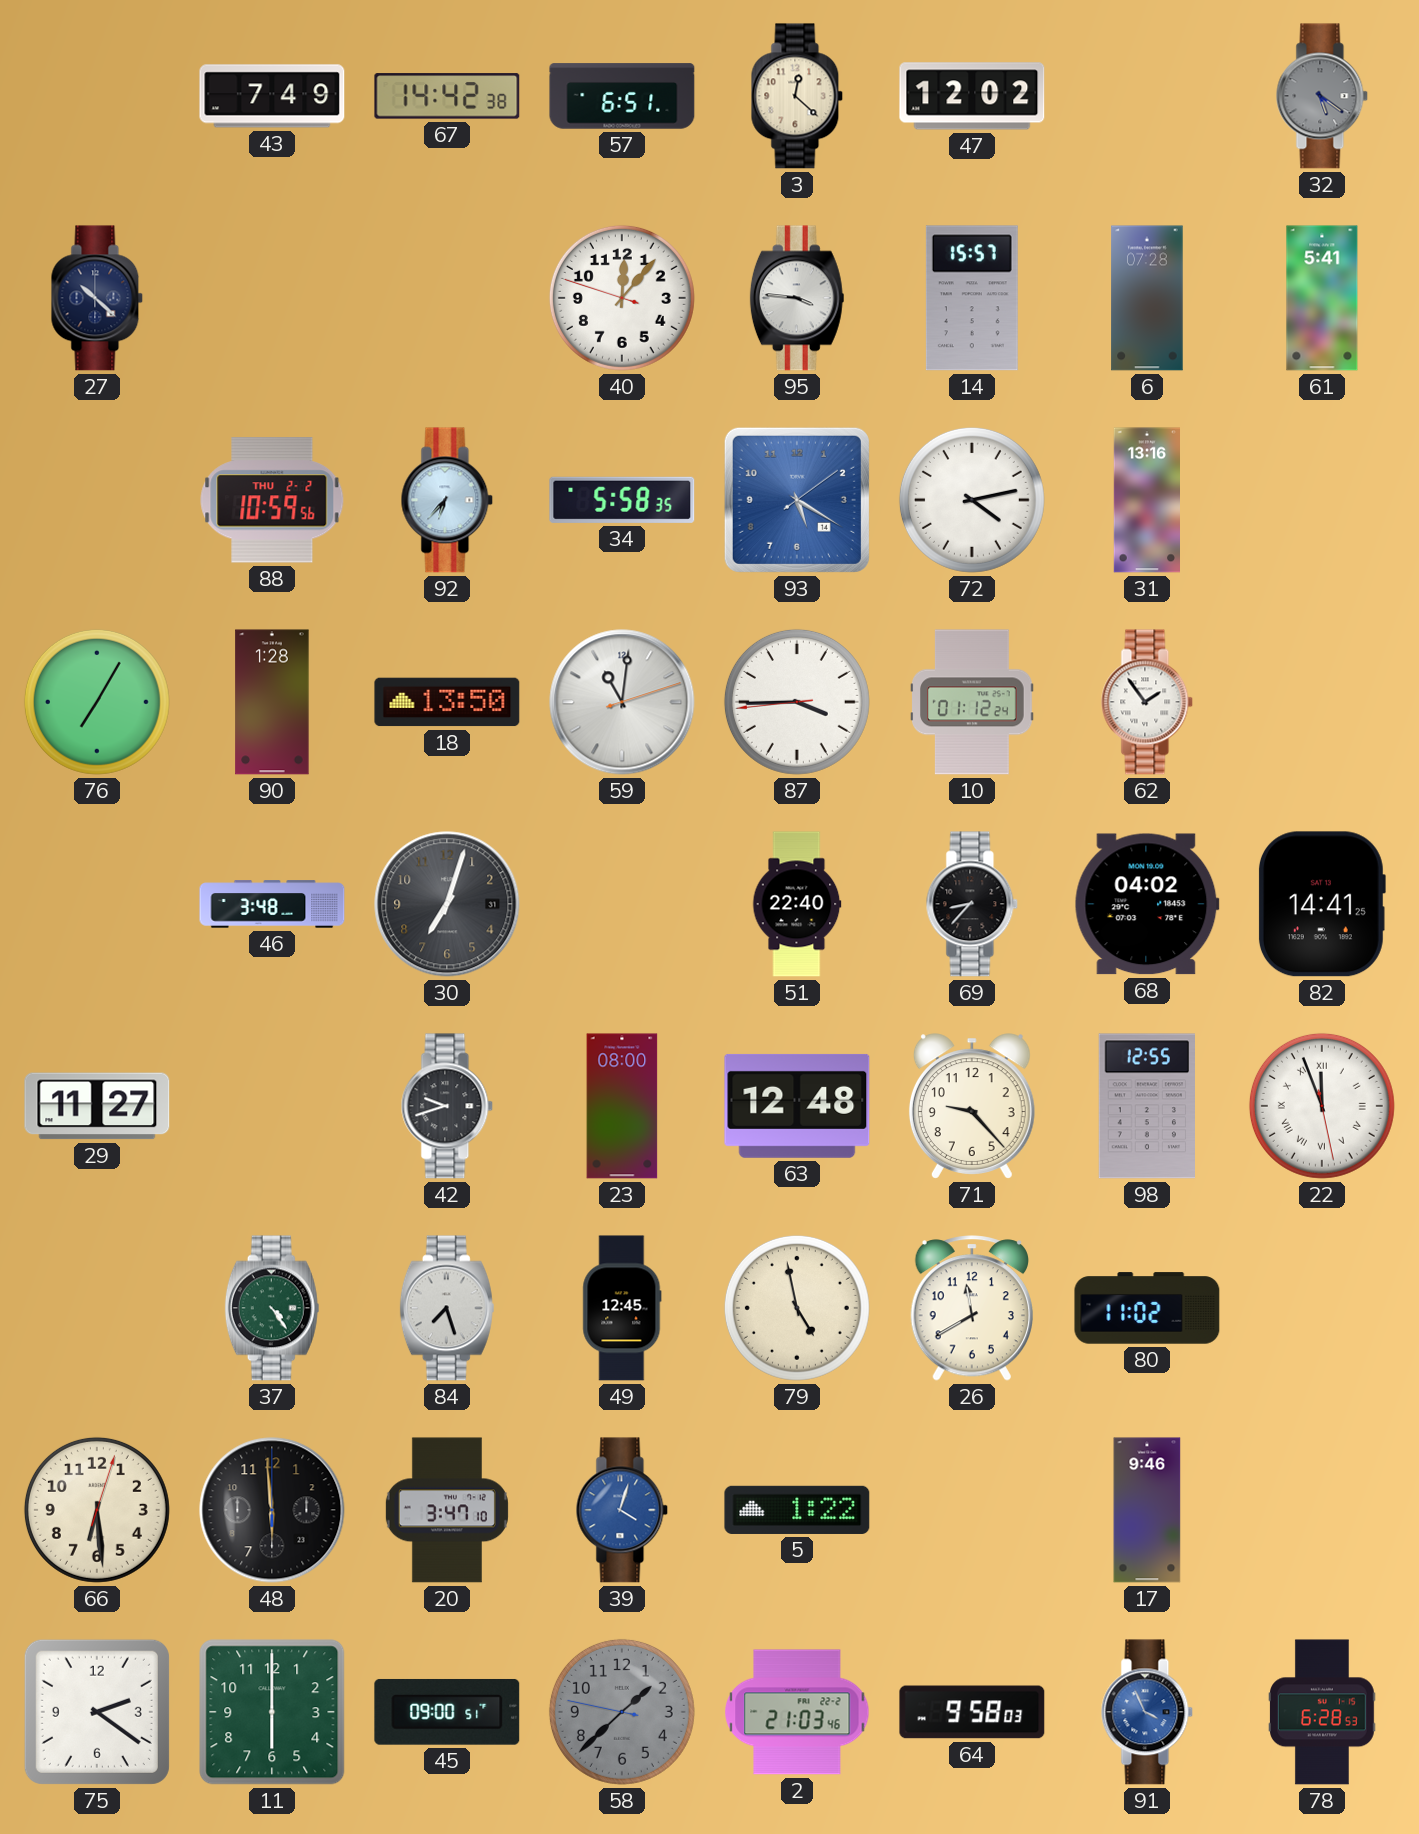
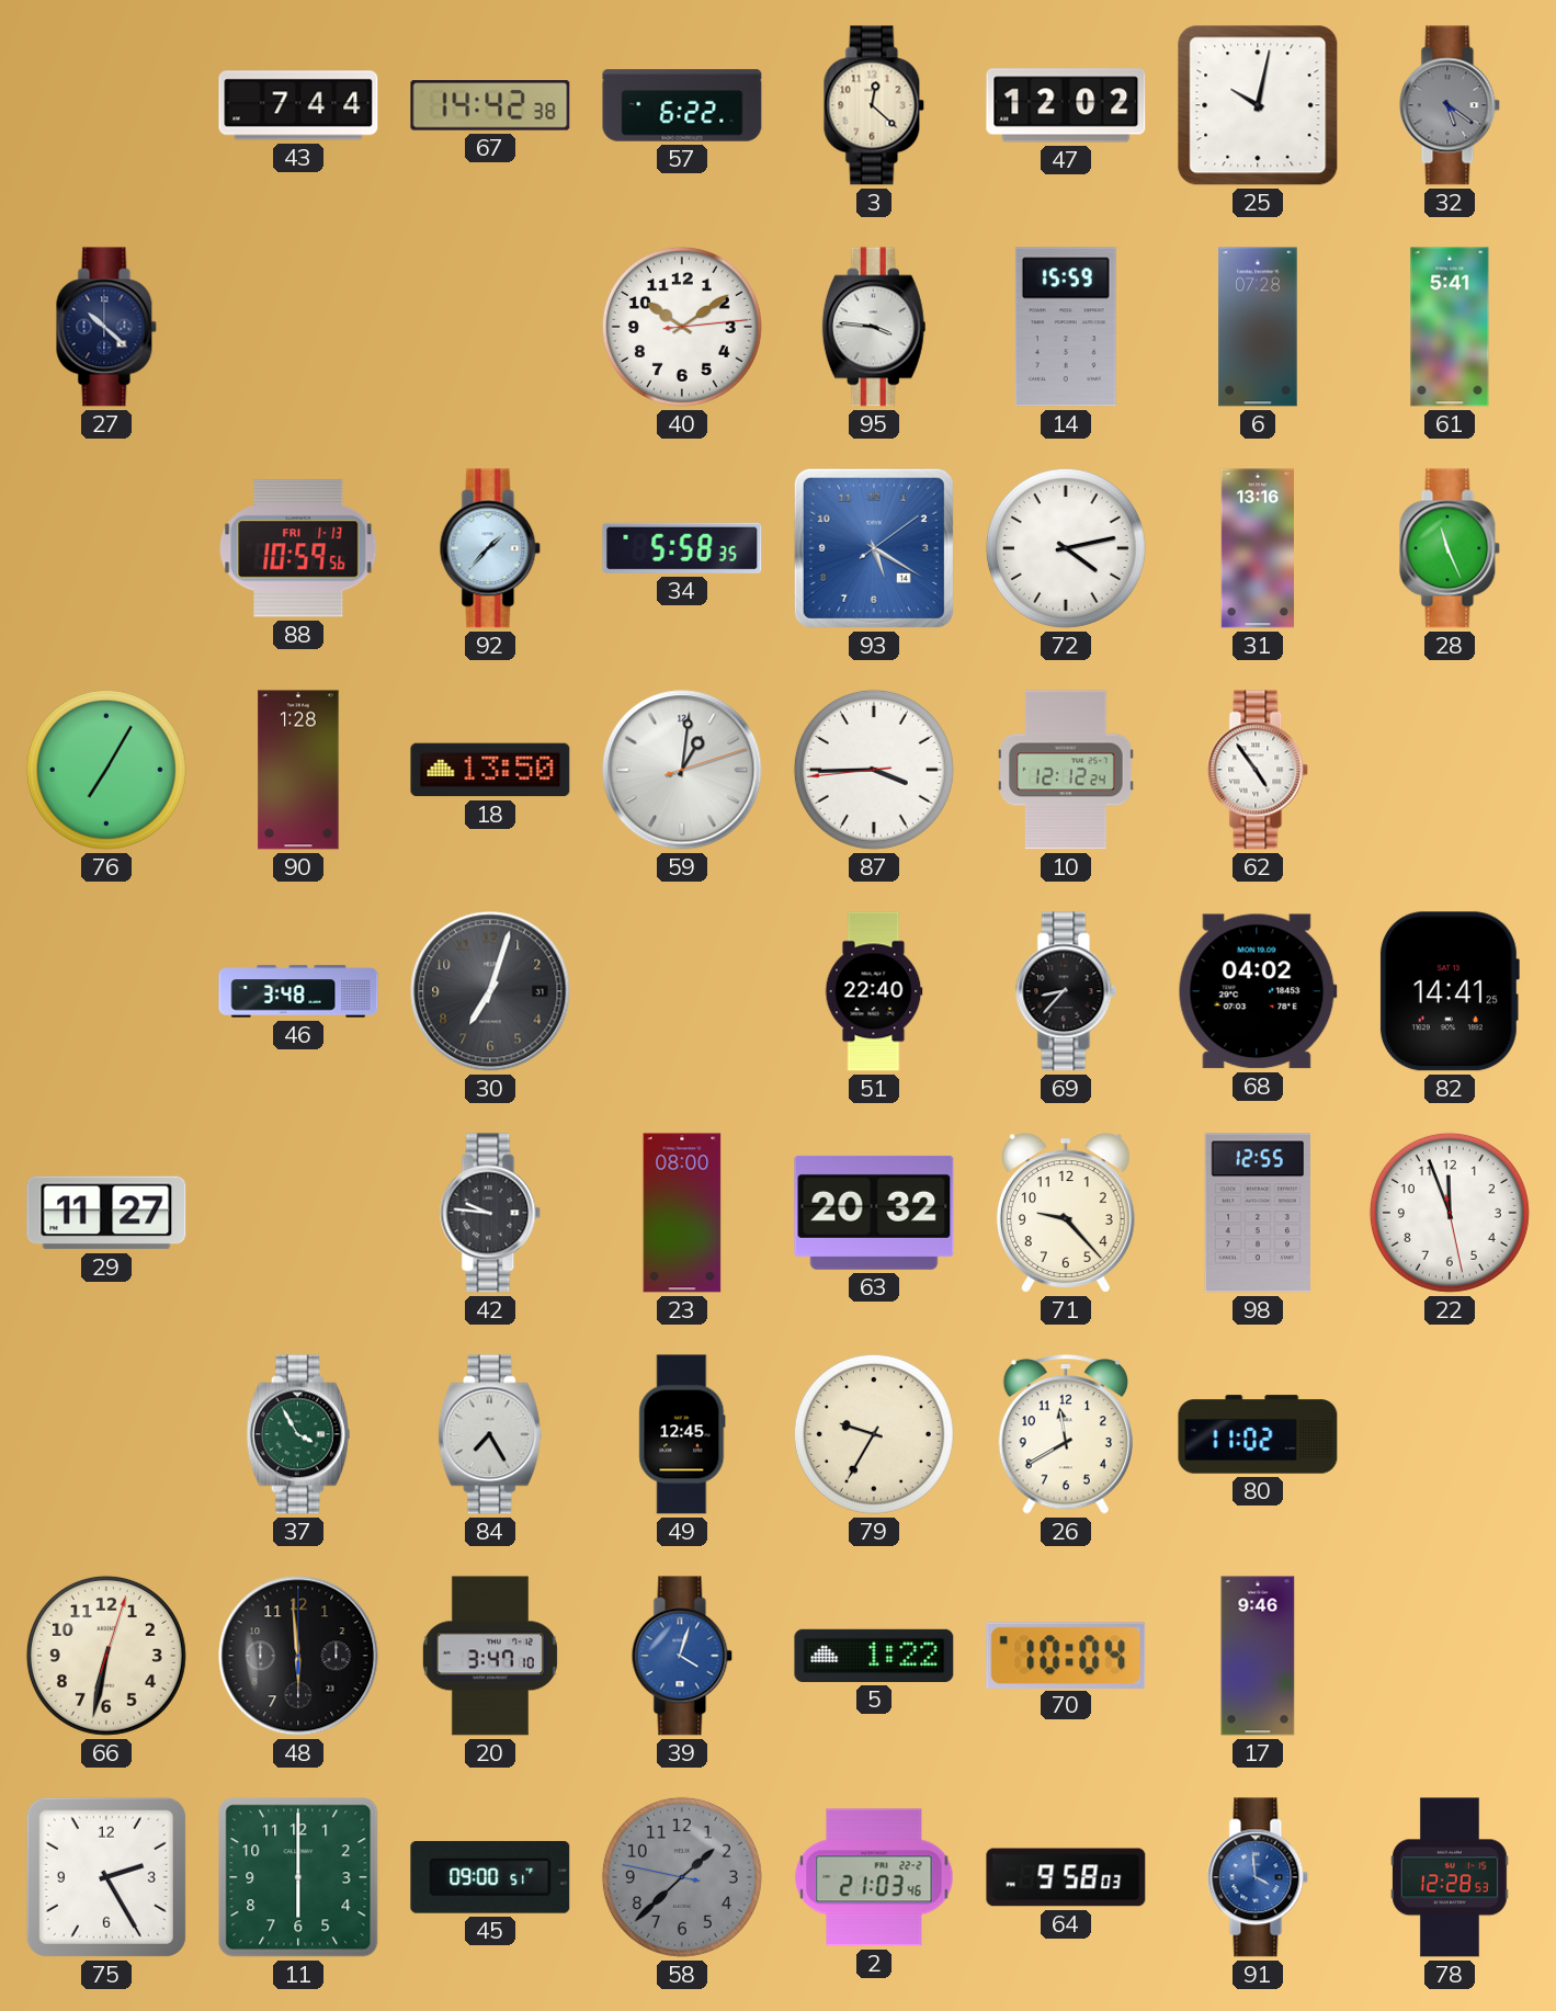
43: 7:49 -> 7:44 (298, 105)
57: 6:51 -> 6:22 (682, 105)
25: none -> 10:02 (1258, 105)
40: 12:06 -> 10:09 (682, 327)
14: 15:57 -> 15:59 (1066, 327)
88 date: THU 2-2 -> FRI 1-13 (298, 548)
92: 6:37 -> 1:37 (490, 548)
28: none -> 11:26 (1450, 548)
59: 11:01 -> 1:01 (682, 770)
10: 01:12 -> 12:12 (1066, 770)
62: 1:54 -> 4:54 (1258, 770)
42: 9:42 -> 9:46 (490, 1213)
63: 12:48 -> 20:32 (874, 1213)
22 numerals: Roman -> Arabic (1450, 1213)
37: 4:24 -> 3:55 (298, 1434)
84: 7:27 -> 7:25 (490, 1434)
79: 4:58 -> 9:35 (874, 1434)
66: 6:29 -> 6:32 (106, 1656)
70: none -> 10:04 (1066, 1655)
75: 2:21 -> 2:25 (106, 1877)
91: 3:56 -> 3:59 (1258, 1877)
78: 6:28 -> 12:28 (1451, 1877)
